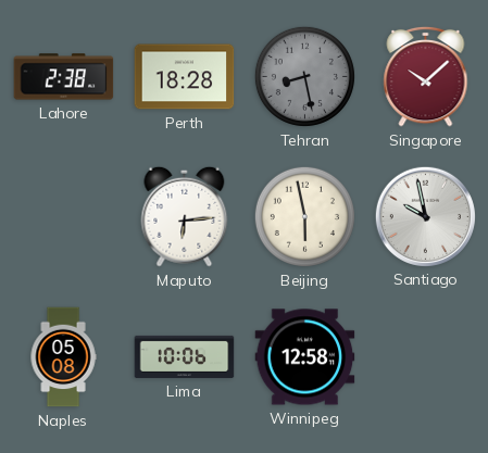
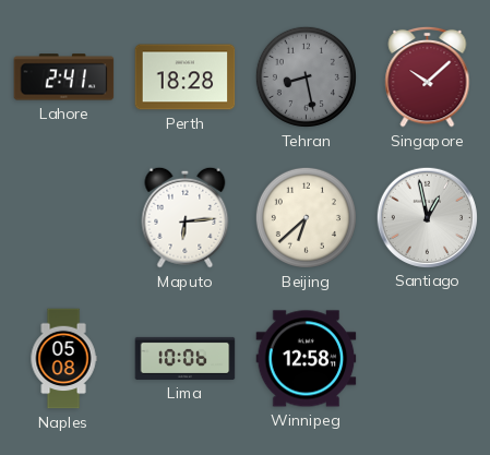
Lahore: 2:38 -> 2:41 (64, 77)
Beijing: 5:58 -> 6:38 (306, 217)
Santiago: 9:58 -> 12:58 (427, 217)
